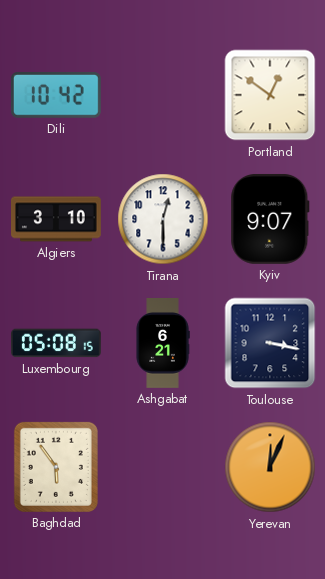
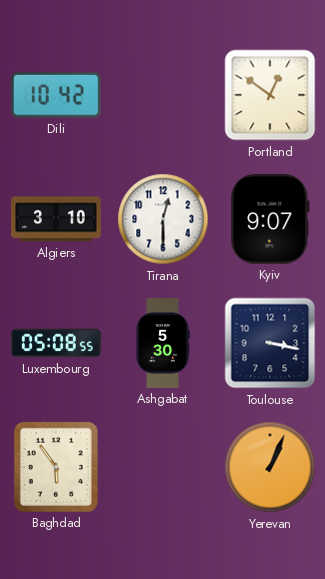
Luxembourg: 05:08:15 -> 05:08:55 (56, 343)
Ashgabat: 6:21 -> 5:30 (163, 344)
Yerevan: 12:04 -> 1:04 (270, 467)
